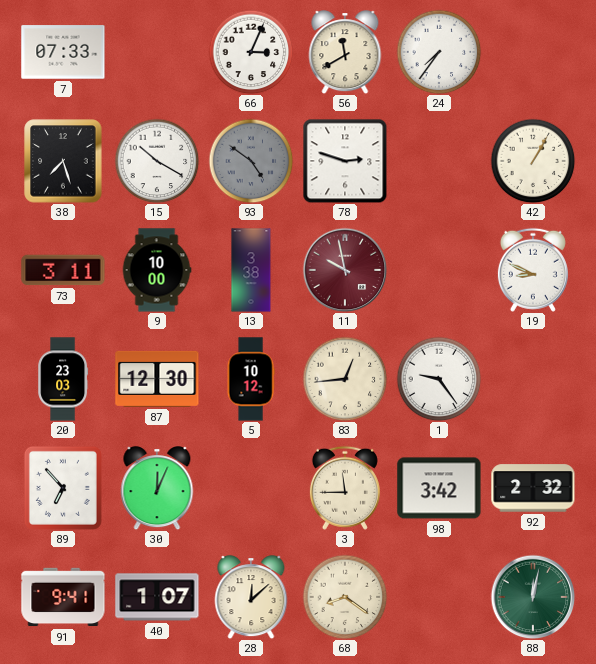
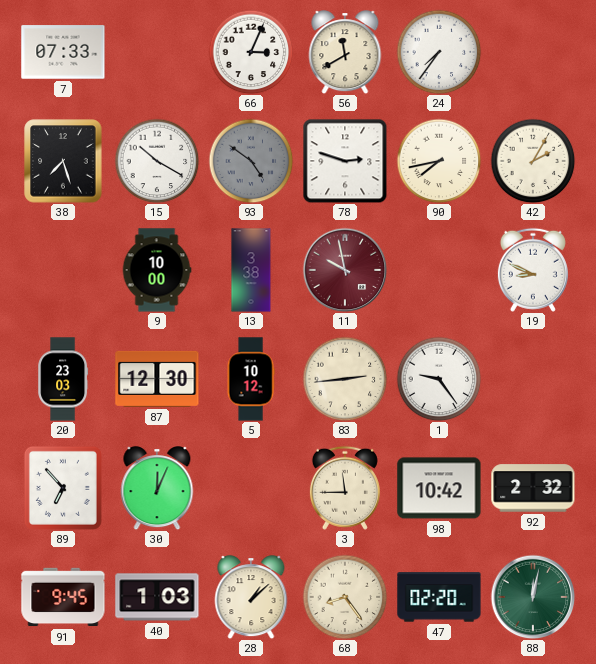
90: none -> 7:43 (439, 161)
42: 1:05 -> 2:05 (533, 161)
73: 3:11 -> none (63, 270)
83: 12:44 -> 2:44 (345, 379)
98: 3:42 -> 10:42 (439, 488)
91: 9:41 -> 9:45 (63, 597)
40: 1:07 -> 1:03 (157, 597)
28: 12:08 -> 1:08 (251, 597)
68: 8:21 -> 8:24 (345, 597)
47: none -> 02:20 (439, 597)
